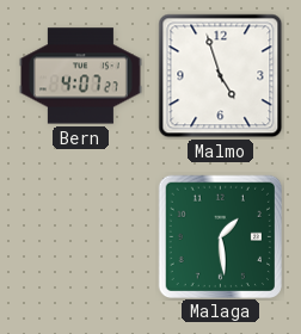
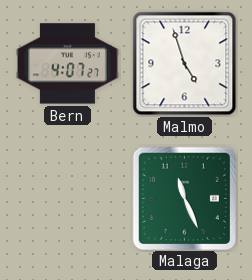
Malaga: 1:29 -> 11:26 (184, 198)
